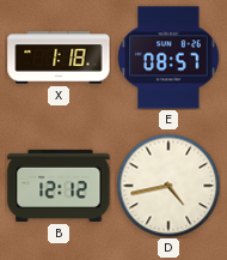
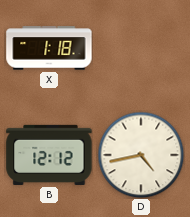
E: 08:57 -> none (168, 58)
